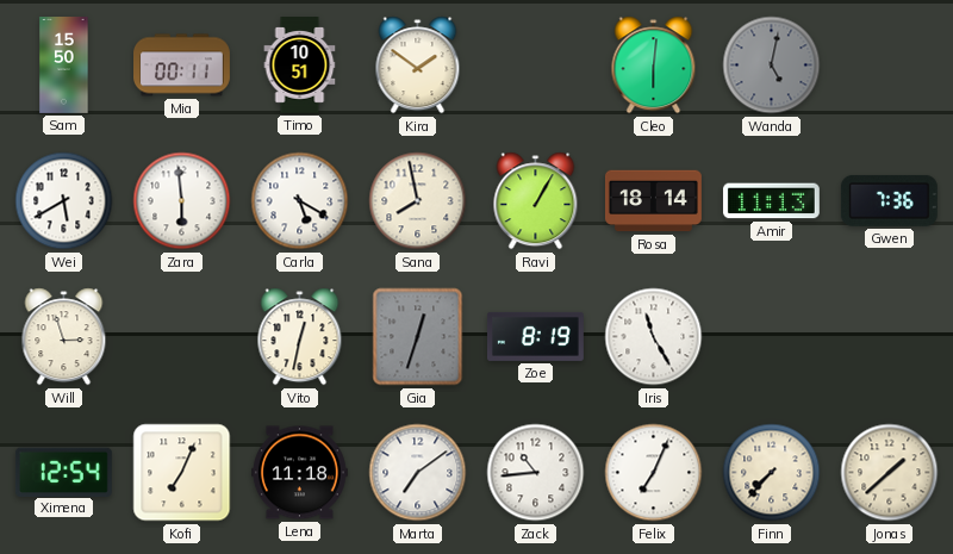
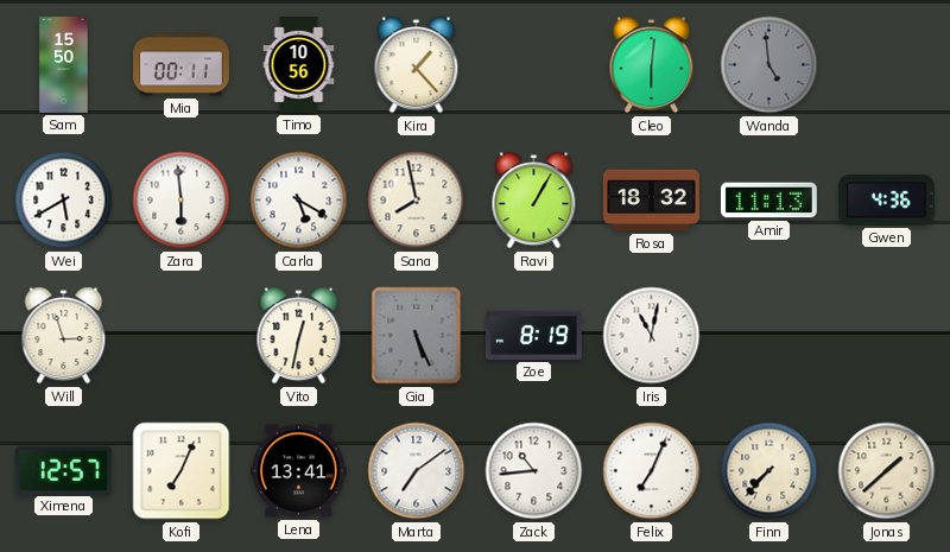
Timo: 10:51 -> 10:56 (299, 65)
Kira: 1:51 -> 1:23 (417, 65)
Wanda: 5:02 -> 4:59 (769, 65)
Rosa: 18:14 -> 18:32 (652, 201)
Gwen: 7:36 -> 4:36 (886, 201)
Gia: 12:33 -> 5:26 (417, 336)
Iris: 11:25 -> 11:02 (652, 336)
Ximena: 12:54 -> 12:57 (63, 470)
Lena: 11:18 -> 13:41 (298, 471)
